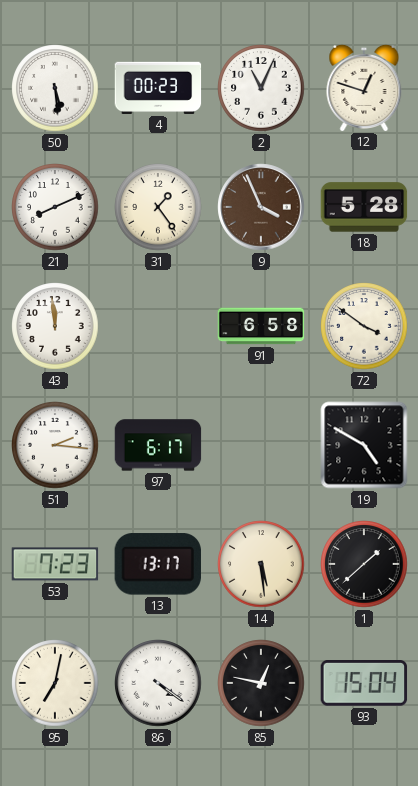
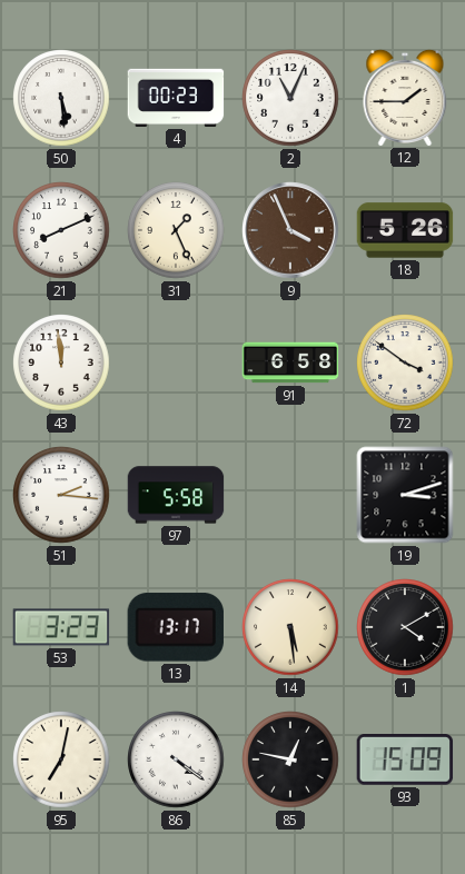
12: 12:48 -> 1:45 (405, 97)
31: 1:24 -> 1:26 (176, 230)
18: 5:28 -> 5:26 (405, 230)
97: 6:17 -> 5:58 (176, 495)
19: 4:50 -> 3:12 (405, 495)
53: 7:23 -> 3:23 (61, 627)
1: 1:38 -> 4:10 (405, 627)
93: 15:04 -> 15:09 (405, 761)
